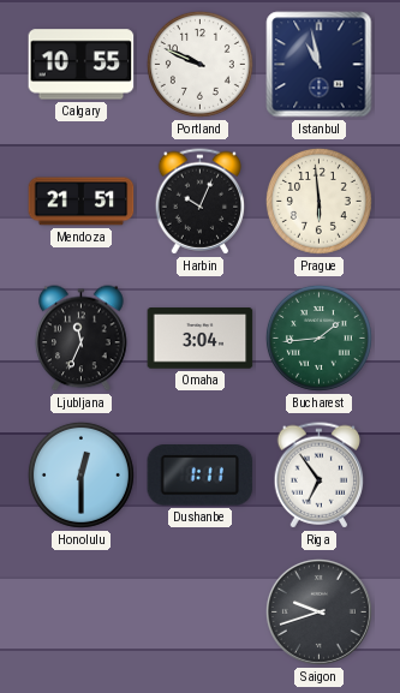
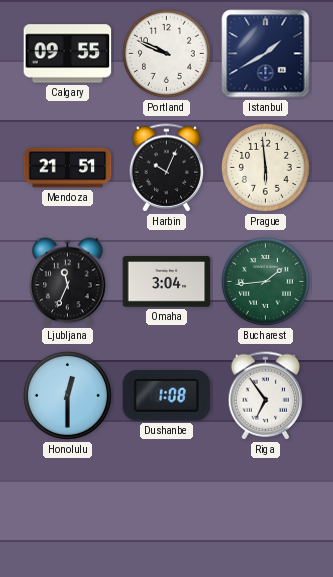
Calgary: 10:55 -> 09:55 (68, 54)
Istanbul: 10:58 -> 1:40 (266, 54)
Dushanbe: 1:11 -> 1:08 (167, 396)
Saigon: 9:42 -> none (318, 611)
